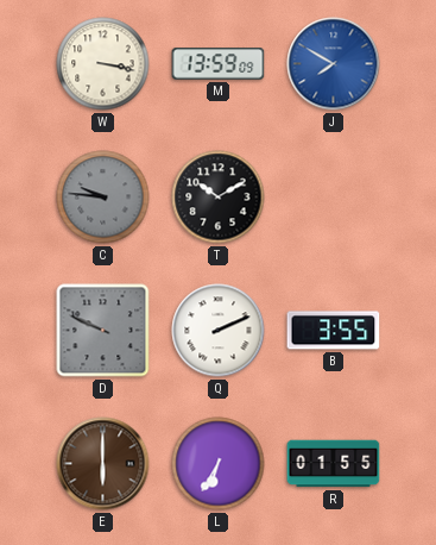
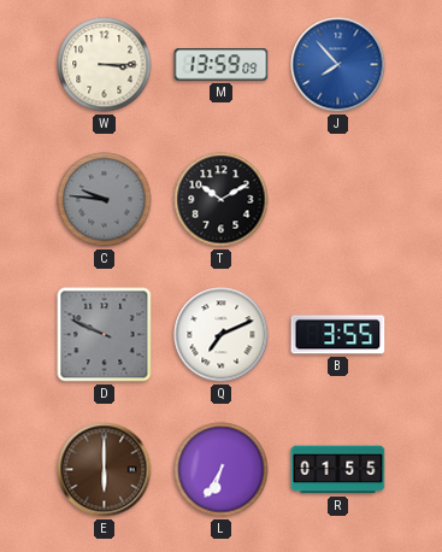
W: 3:17 -> 3:15 (105, 65)
J: 7:50 -> 7:53 (338, 65)
Q: 2:11 -> 7:11 (222, 335)
